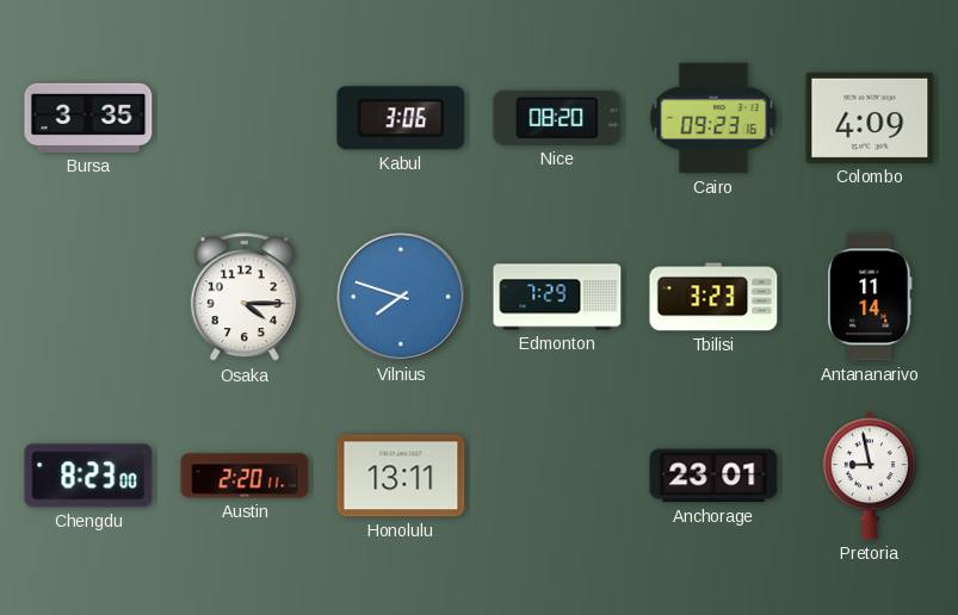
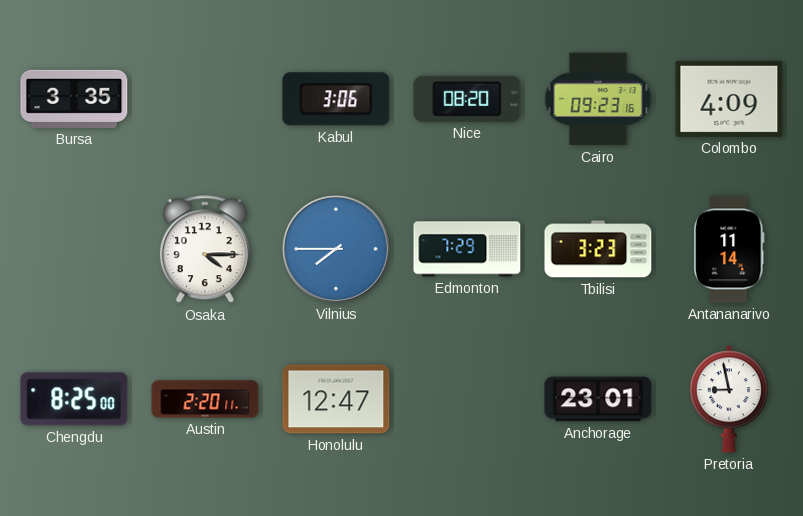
Vilnius: 7:48 -> 7:45 (336, 249)
Chengdu: 8:23 -> 8:25 (74, 399)
Honolulu: 13:11 -> 12:47 (336, 399)
